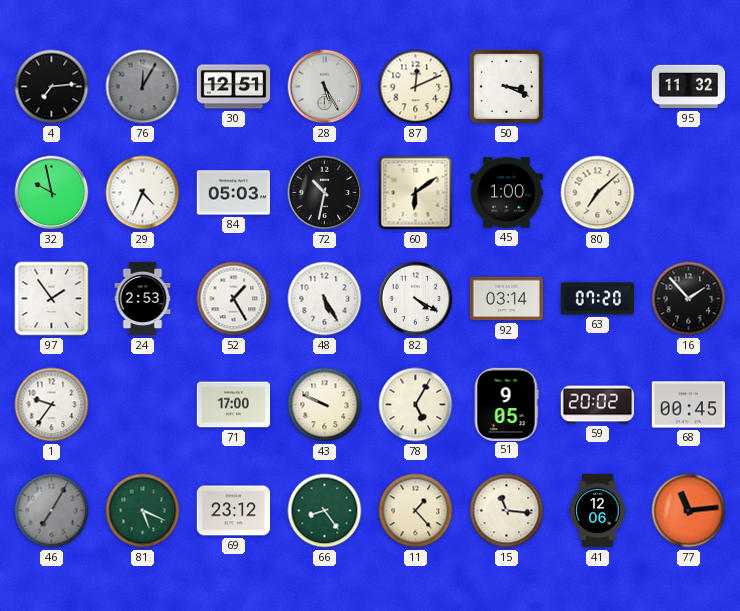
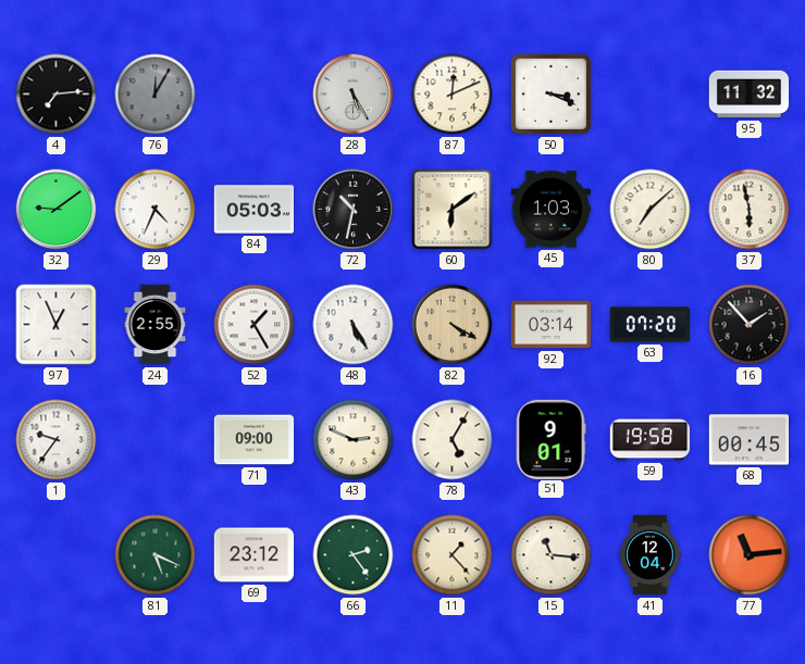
30: 12:51 -> none (234, 87)
32: 9:58 -> 9:09 (57, 210)
45: 1:00 -> 1:03 (552, 210)
37: none -> 5:58 (750, 210)
97: 1:54 -> 12:56 (57, 325)
24: 2:53 -> 2:55 (156, 325)
82 dial: white -> champagne (453, 325)
71: 17:00 -> 09:00 (255, 440)
43: 9:49 -> 2:49 (354, 440)
51: 9:05 -> 9:01 (550, 439)
59: 20:02 -> 19:58 (649, 440)
46: 7:05 -> none (52, 511)
66: 8:24 -> 2:24 (354, 555)
41: 12:06 -> 12:04 (651, 555)
